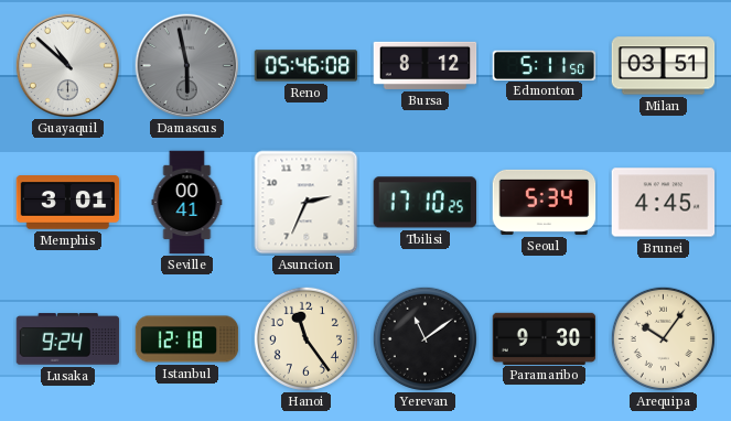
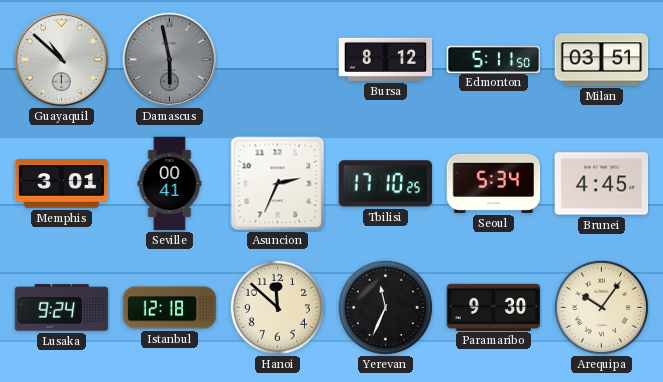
Reno: 05:46 -> none (307, 66)
Hanoi: 11:24 -> 11:52 (277, 307)
Yerevan: 11:09 -> 11:34 (385, 307)
